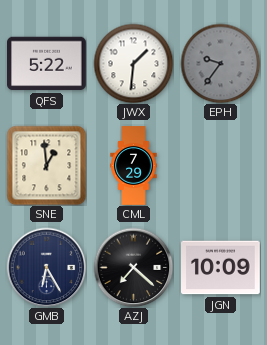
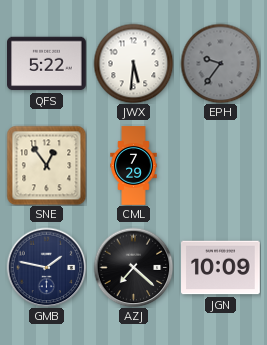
JWX: 1:31 -> 5:31 (133, 63)
SNE: 12:59 -> 12:54 (46, 165)
GMB: 6:25 -> 1:47 (46, 267)
